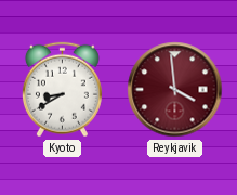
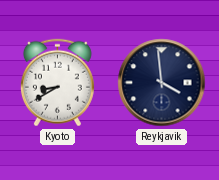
Reykjavik dial: burgundy -> navy (162, 83)
